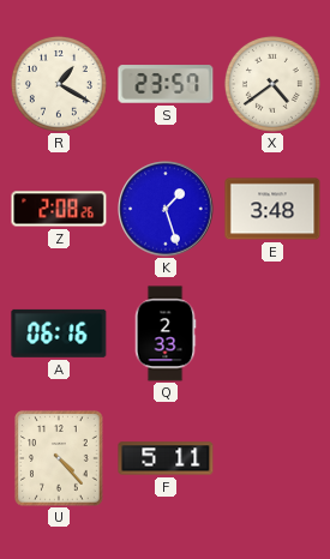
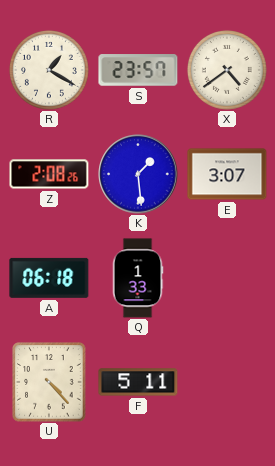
K: 1:27 -> 1:29 (138, 174)
E: 3:48 -> 3:07 (227, 174)
A: 06:16 -> 06:18 (49, 278)
Q: 2:33 -> 1:33 (138, 278)
